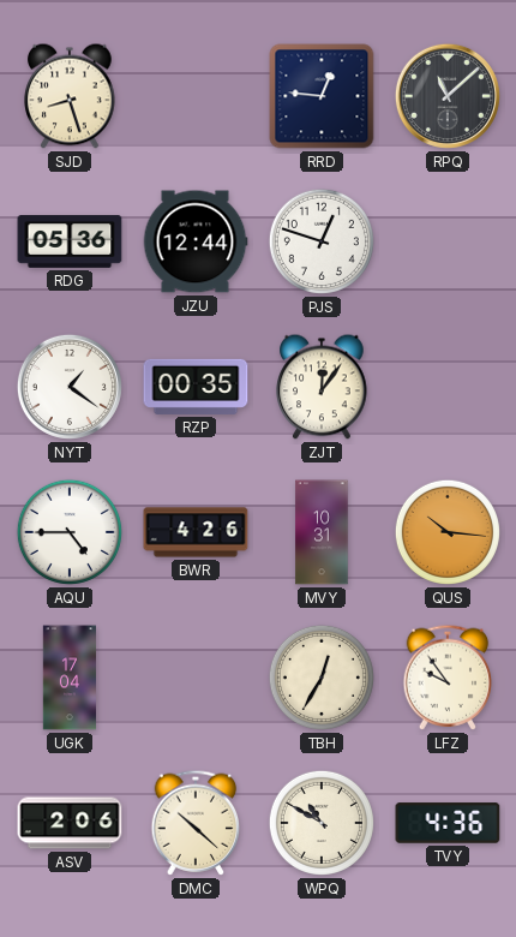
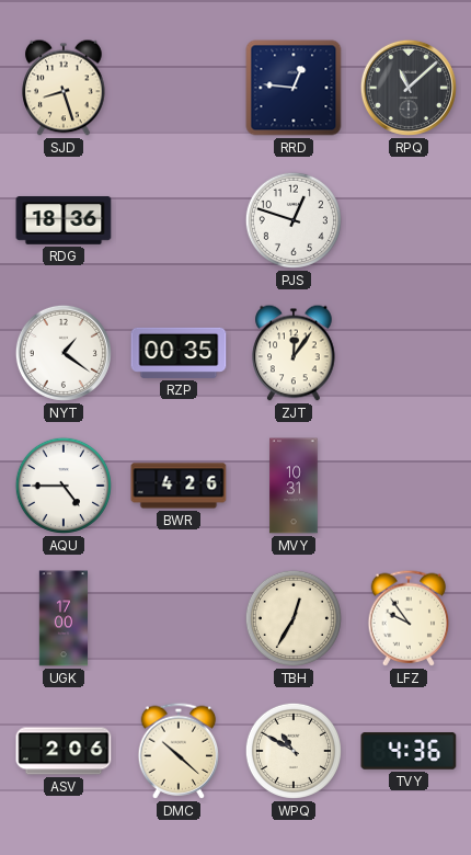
RDG: 05:36 -> 18:36 (64, 220)
JZU: 12:44 -> none (196, 241)
QUS: 10:16 -> none (448, 532)
UGK: 17:04 -> 17:00 (64, 618)
